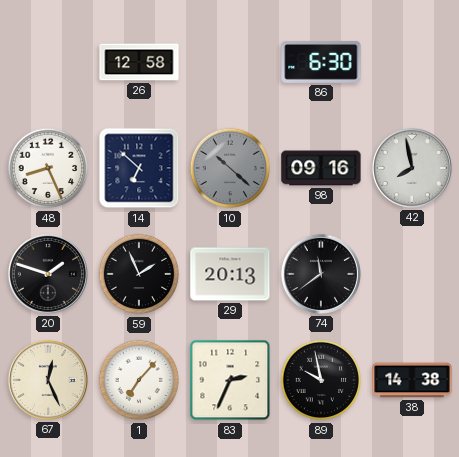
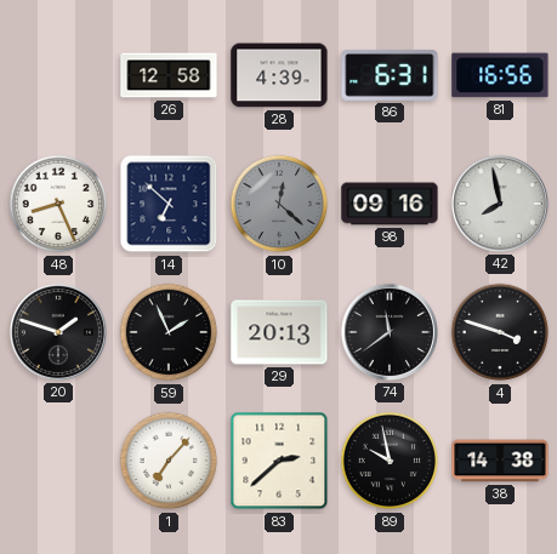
28: none -> 4:39 (279, 75)
86: 6:30 -> 6:31 (390, 75)
81: none -> 16:56 (500, 75)
10: 10:22 -> 12:22 (279, 204)
4: none -> 3:48 (500, 332)
67: 12:26 -> none (48, 380)
83: 2:34 -> 2:38 (279, 461)
